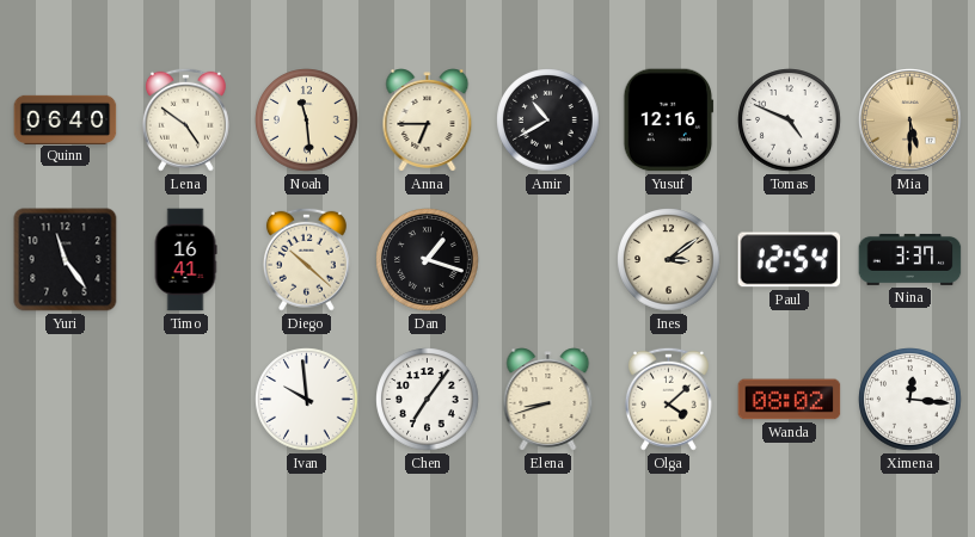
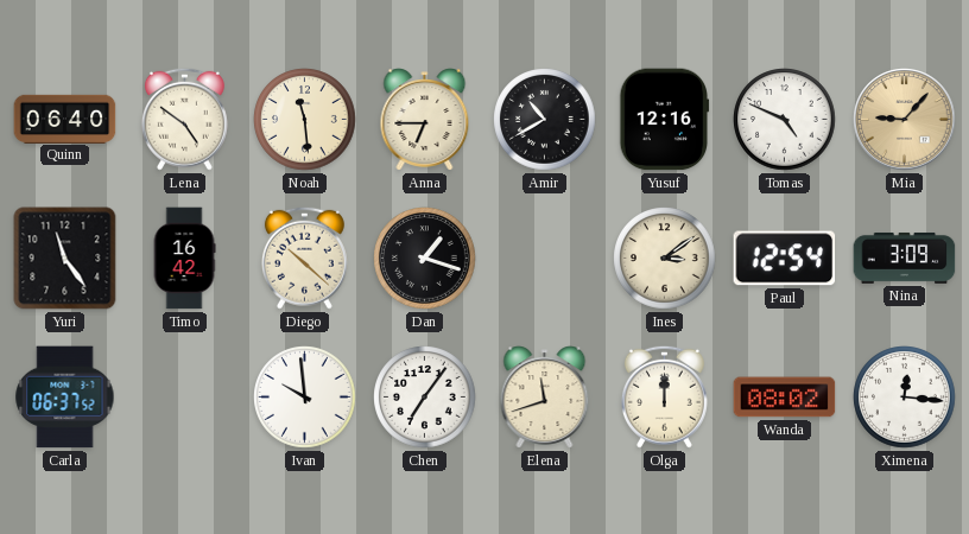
Mia: 5:30 -> 9:07 (905, 120)
Timo: 16:41 -> 16:42 (184, 259)
Nina: 3:37 -> 3:09 (905, 258)
Carla: none -> 06:37 (65, 398)
Elena: 8:42 -> 11:42 (545, 398)
Olga: 4:08 -> 12:00 (664, 396)
